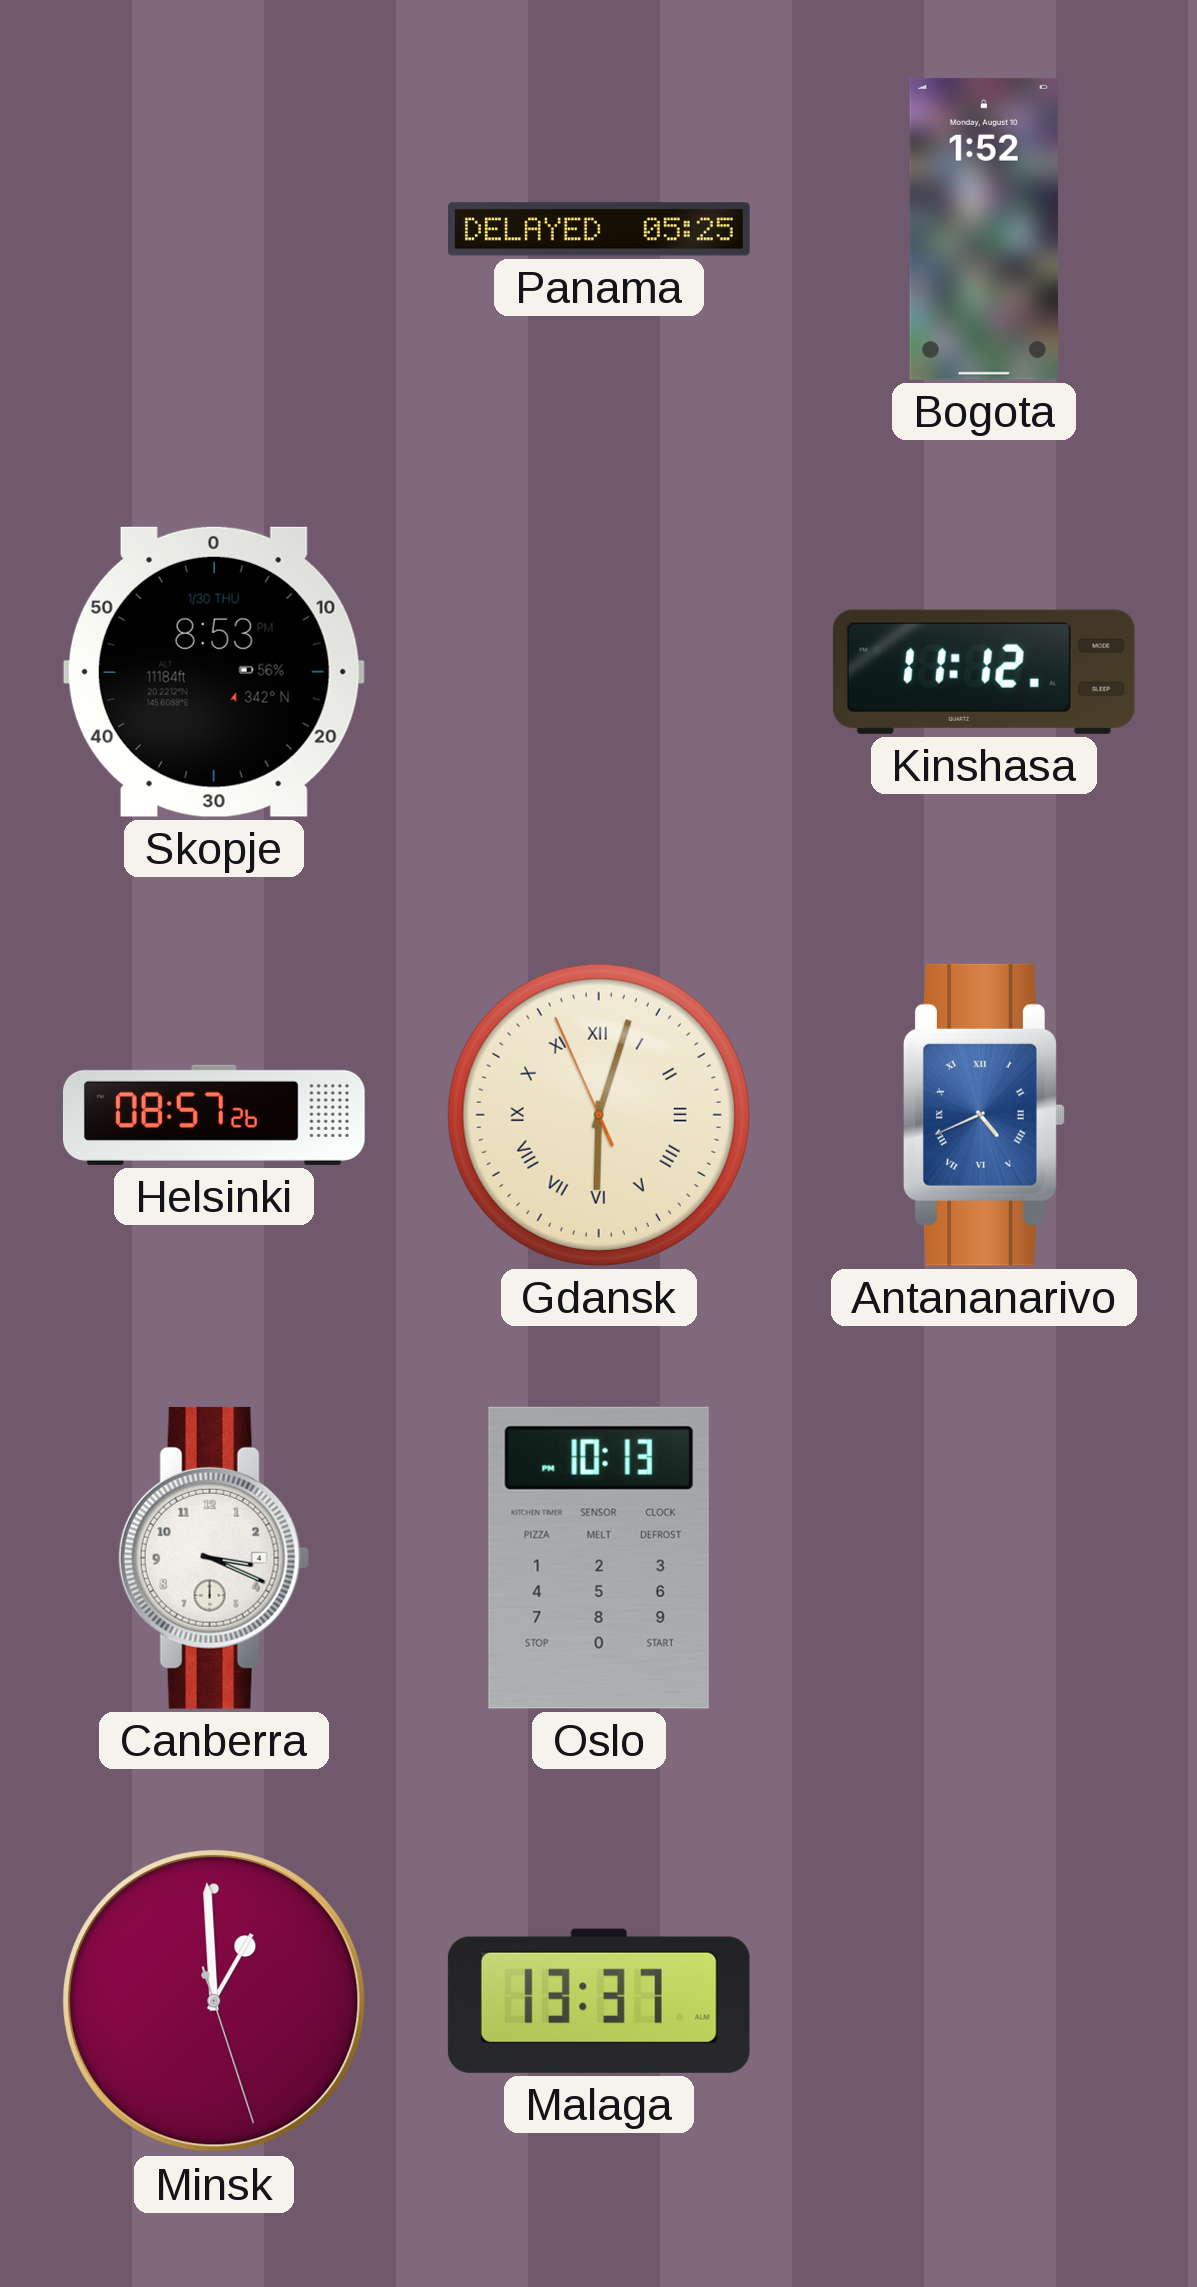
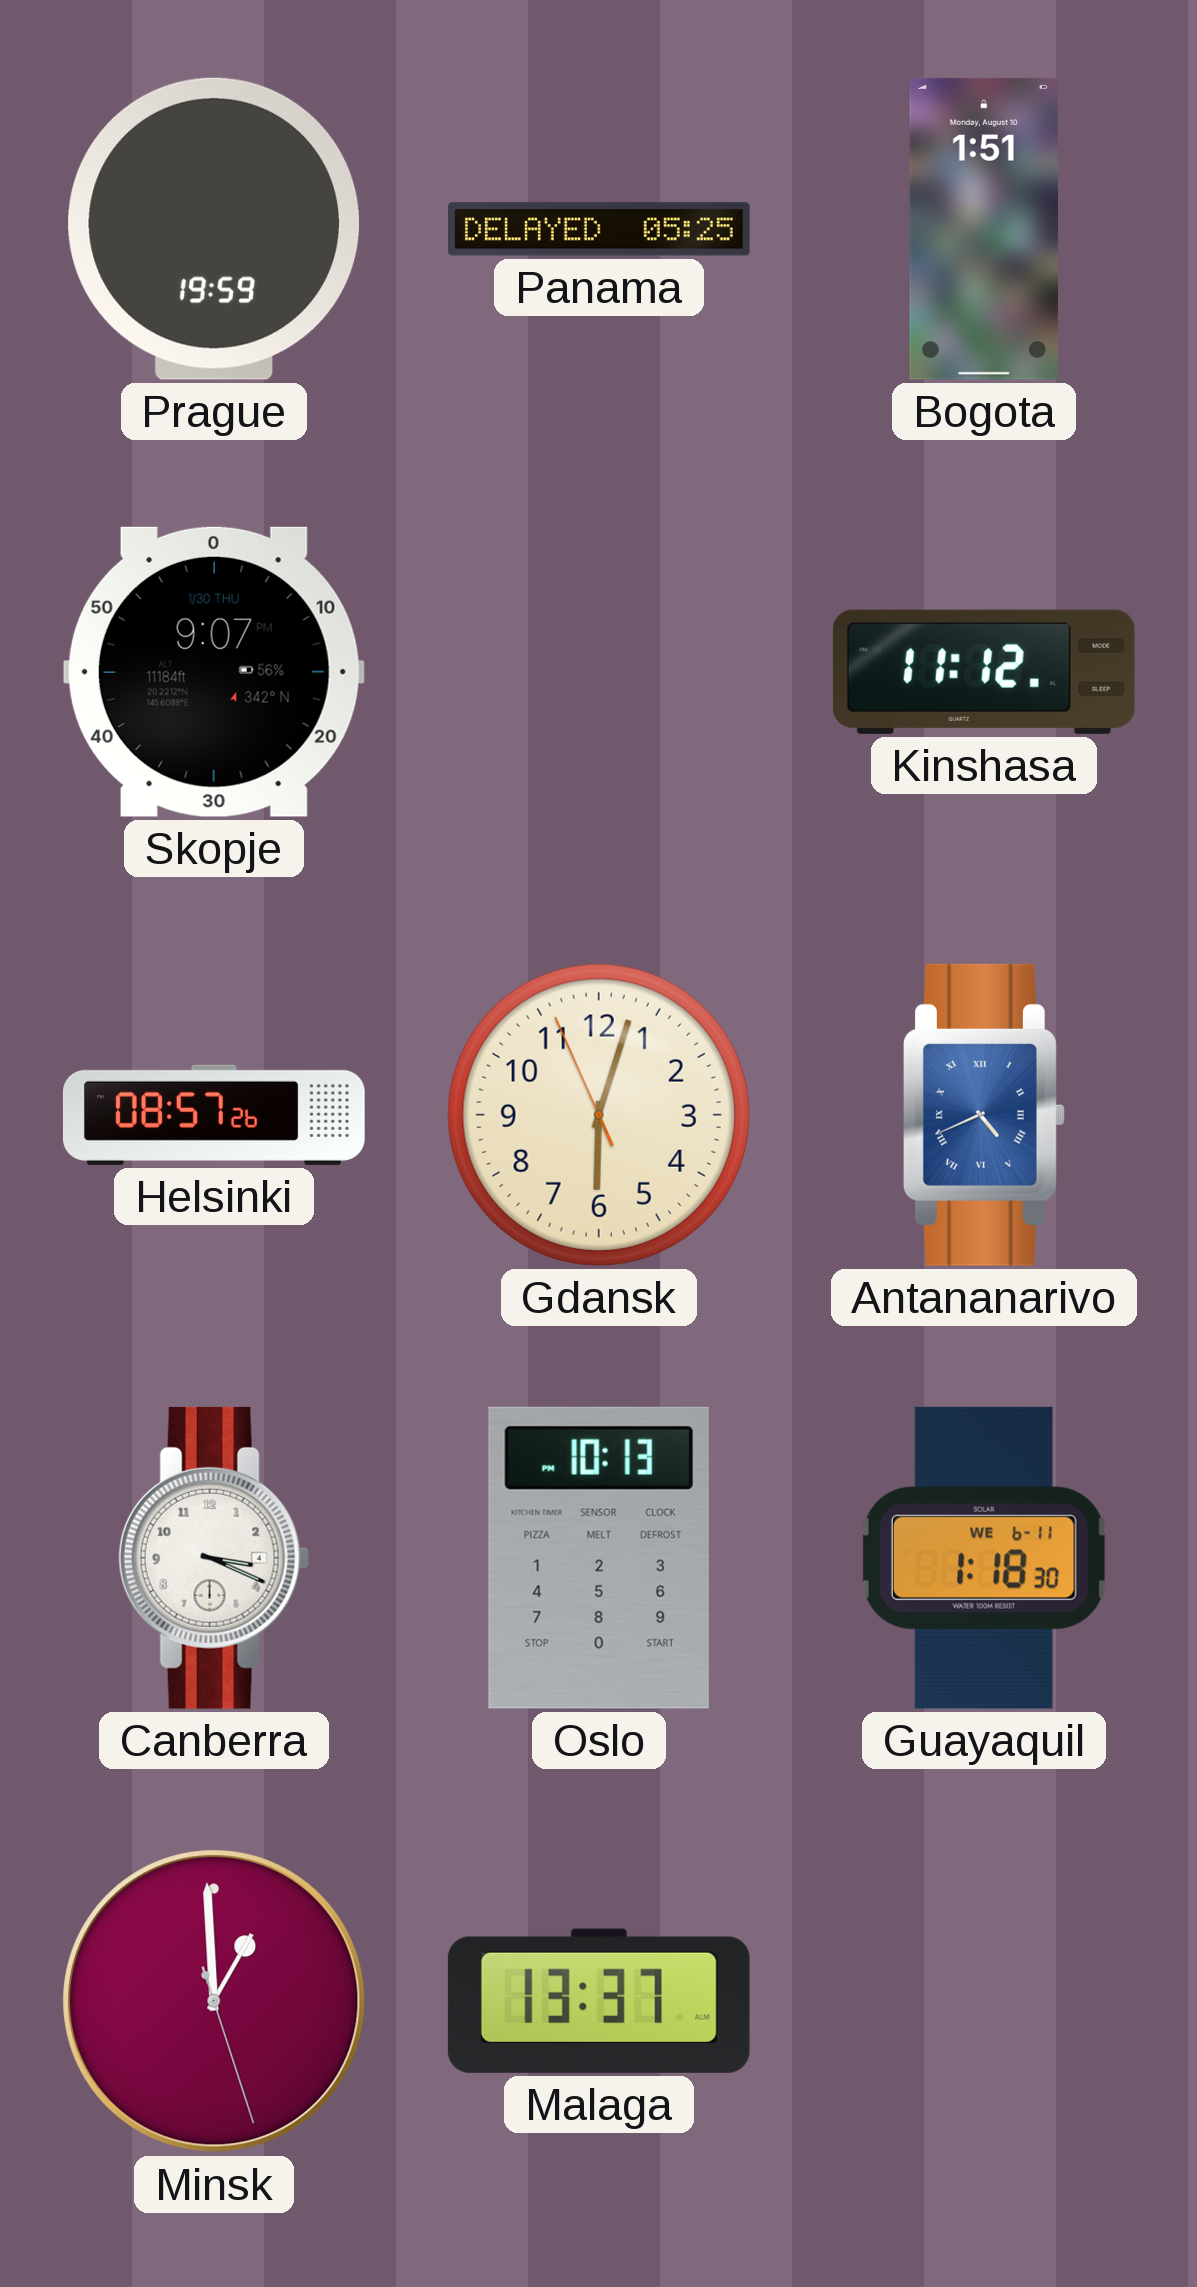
Prague: none -> 19:59 (213, 229)
Bogota: 1:52 -> 1:51 (984, 229)
Skopje: 8:53 -> 9:07 (214, 672)
Gdansk numerals: Roman -> Arabic (599, 1115)
Guayaquil: none -> 1:18 (984, 1558)
